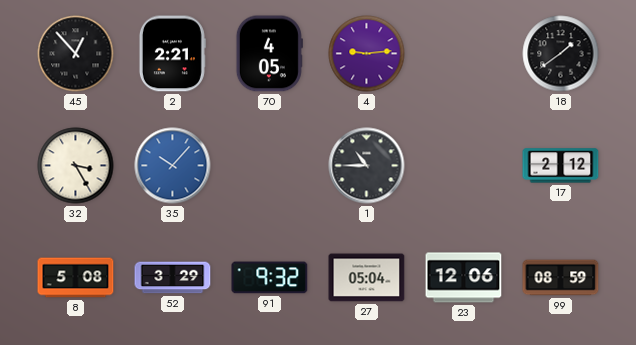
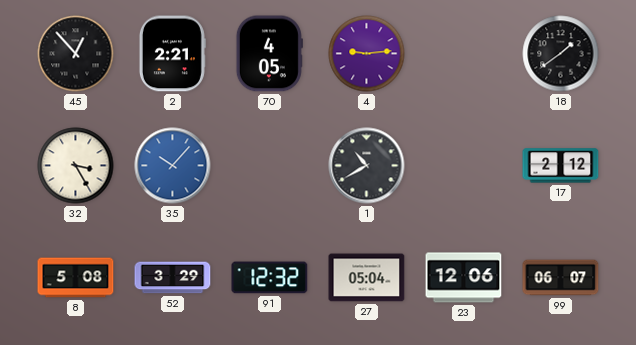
1: 10:45 -> 10:40 (367, 166)
91: 9:32 -> 12:32 (270, 278)
99: 08:59 -> 06:07 (561, 278)
